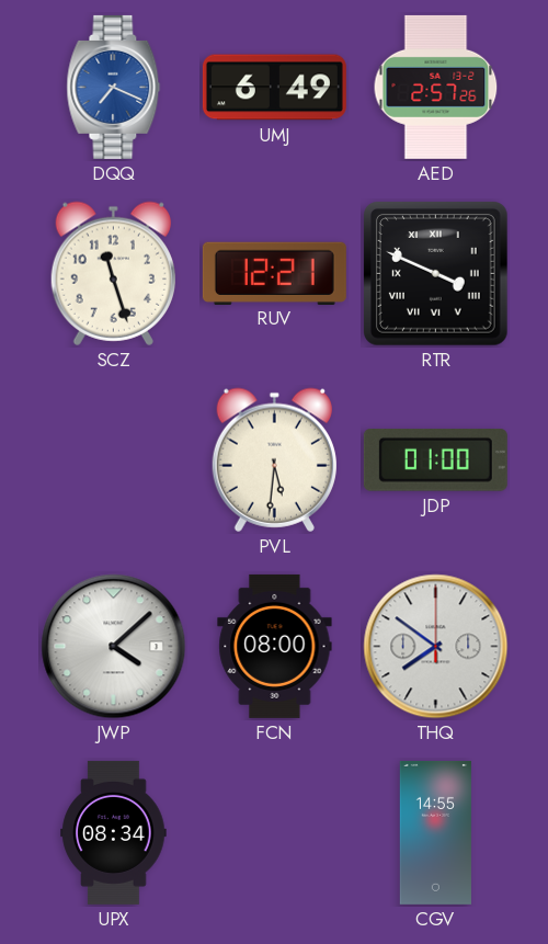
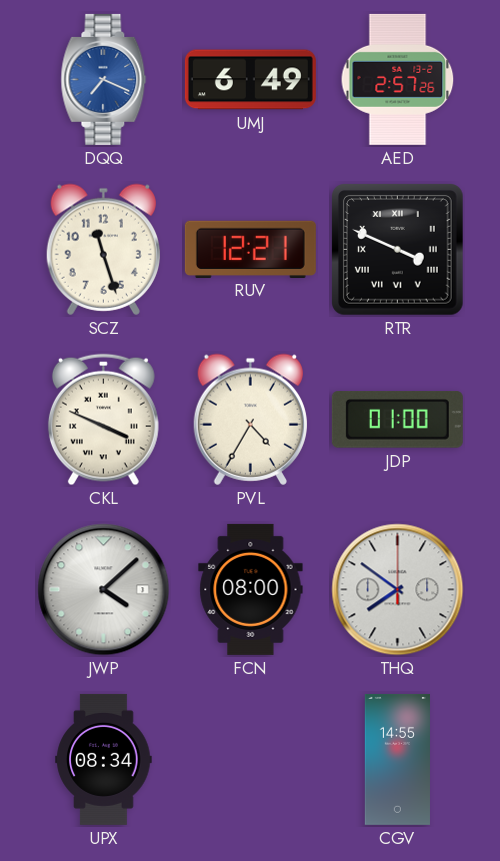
CKL: none -> 3:49 (103, 420)
PVL: 5:31 -> 4:35 (250, 419)
